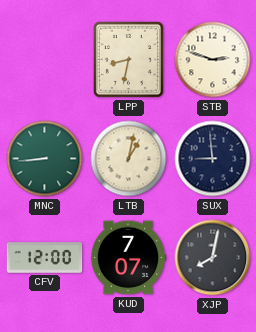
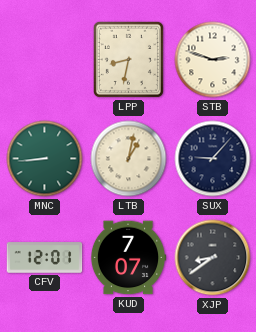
SUX: 8:59 -> 9:07 (213, 159)
CFV: 12:00 -> 12:01 (45, 258)
XJP: 8:02 -> 8:39 (213, 258)
